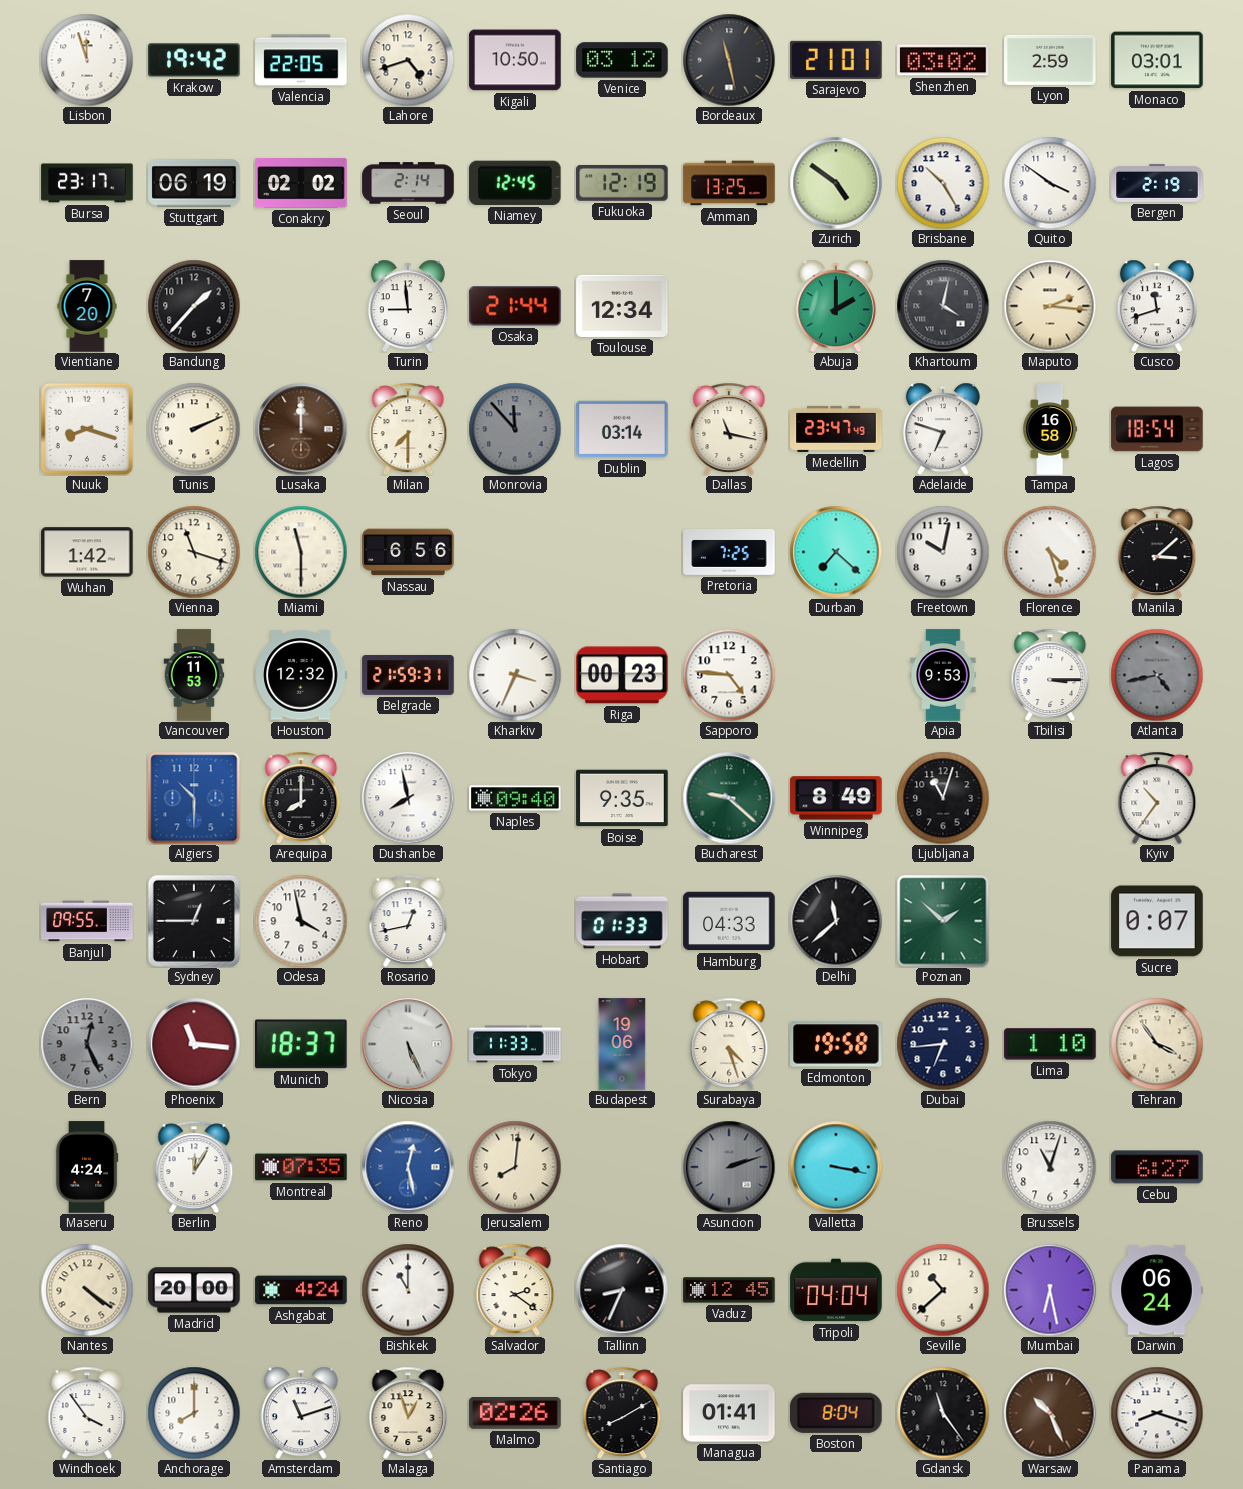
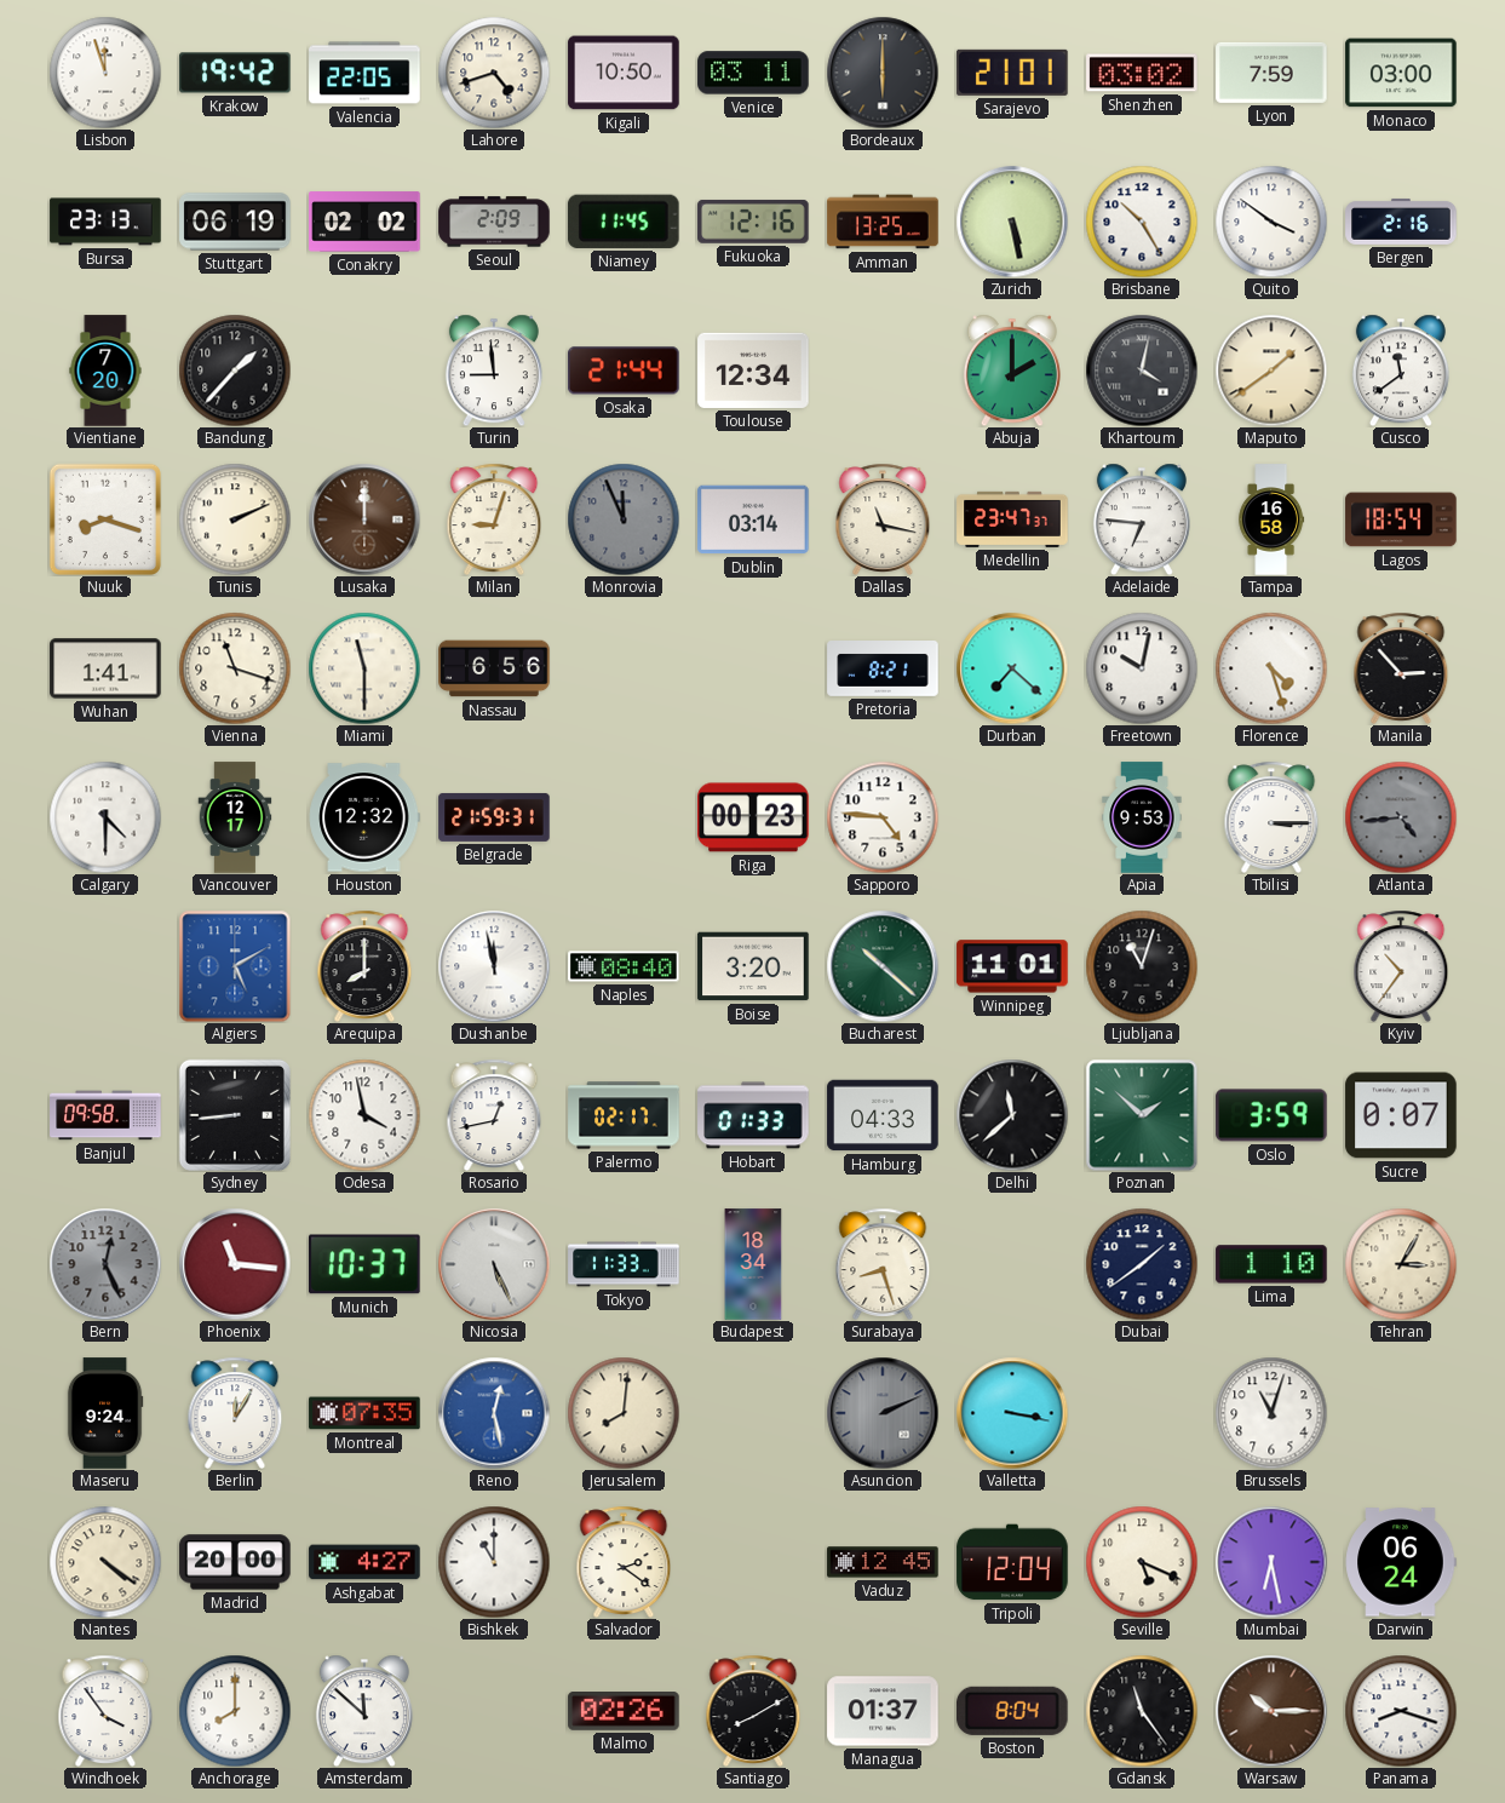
Venice: 03:12 -> 03:11 (753, 73)
Bordeaux: 11:28 -> 6:00 (883, 73)
Lyon: 2:59 -> 7:59 (1271, 73)
Monaco: 03:01 -> 03:00 (1401, 73)
Bursa: 23:17 -> 23:13 (105, 222)
Seoul: 2:14 -> 2:09 (494, 222)
Niamey: 12:45 -> 11:45 (624, 222)
Fukuoka: 12:19 -> 12:16 (753, 222)
Zurich: 4:51 -> 5:28 (1012, 222)
Bergen: 2:19 -> 2:16 (1401, 222)
Maputo: 2:16 -> 1:39 (1271, 371)
Cusco: 11:42 -> 11:39 (1401, 371)
Milan: 7:30 -> 9:03 (494, 518)
Monrovia: 11:53 -> 11:56 (624, 519)
Medellin: 23:47:49 -> 23:47:37 (1012, 519)
Adelaide: 6:48 -> 6:46 (1142, 519)
Wuhan: 1:42 -> 1:41 (105, 668)
Pretoria: 7:25 -> 8:21 (883, 670)
Manila: 3:08 -> 2:53 (1401, 667)
Calgary: none -> 4:30 (105, 817)
Vancouver: 11:53 -> 12:17 (235, 817)
Kharkiv: 3:34 -> none (515, 675)
Atlanta: 4:43 -> 4:44 (1401, 817)
Algiers: 10:30 -> 5:10 (235, 966)
Dushanbe: 7:58 -> 11:58 (494, 966)
Naples: 09:40 -> 08:40 (624, 966)
Boise: 9:35 -> 3:20 (753, 966)
Bucharest: 9:22 -> 10:22 (883, 966)
Winnipeg: 8:49 -> 11:01 (1012, 966)
Banjul: 09:55 -> 09:58 (105, 1115)
Sydney: 12:45 -> 8:44 (235, 1115)
Palermo: none -> 02:17 (624, 1115)
Oslo: none -> 3:59 (1271, 1115)
Munich: 18:37 -> 10:37 (366, 1264)
Budapest: 19:06 -> 18:34 (753, 1264)
Surabaya: 4:27 -> 8:27 (883, 1263)
Edmonton: 19:58 -> none (836, 1044)
Dubai: 6:44 -> 1:39 (1142, 1264)
Tehran: 3:54 -> 3:05 (1401, 1264)
Maseru: 4:24 -> 9:24 (105, 1413)
Asuncion: 2:12 -> 2:11 (883, 1413)
Cebu: 6:27 -> none (1157, 1167)
Ashgabat: 4:24 -> 4:27 (364, 1562)
Tallinn: 8:34 -> none (622, 1290)
Tripoli: 04:04 -> 12:04 (1012, 1562)
Seville: 10:38 -> 5:19 (1142, 1562)
Amsterdam: 11:12 -> 11:52 (364, 1711)
Malaga: 12:57 -> none (408, 1412)
Managua: 01:41 -> 01:37 (883, 1711)
Warsaw: 10:26 -> 10:15 (1271, 1711)
